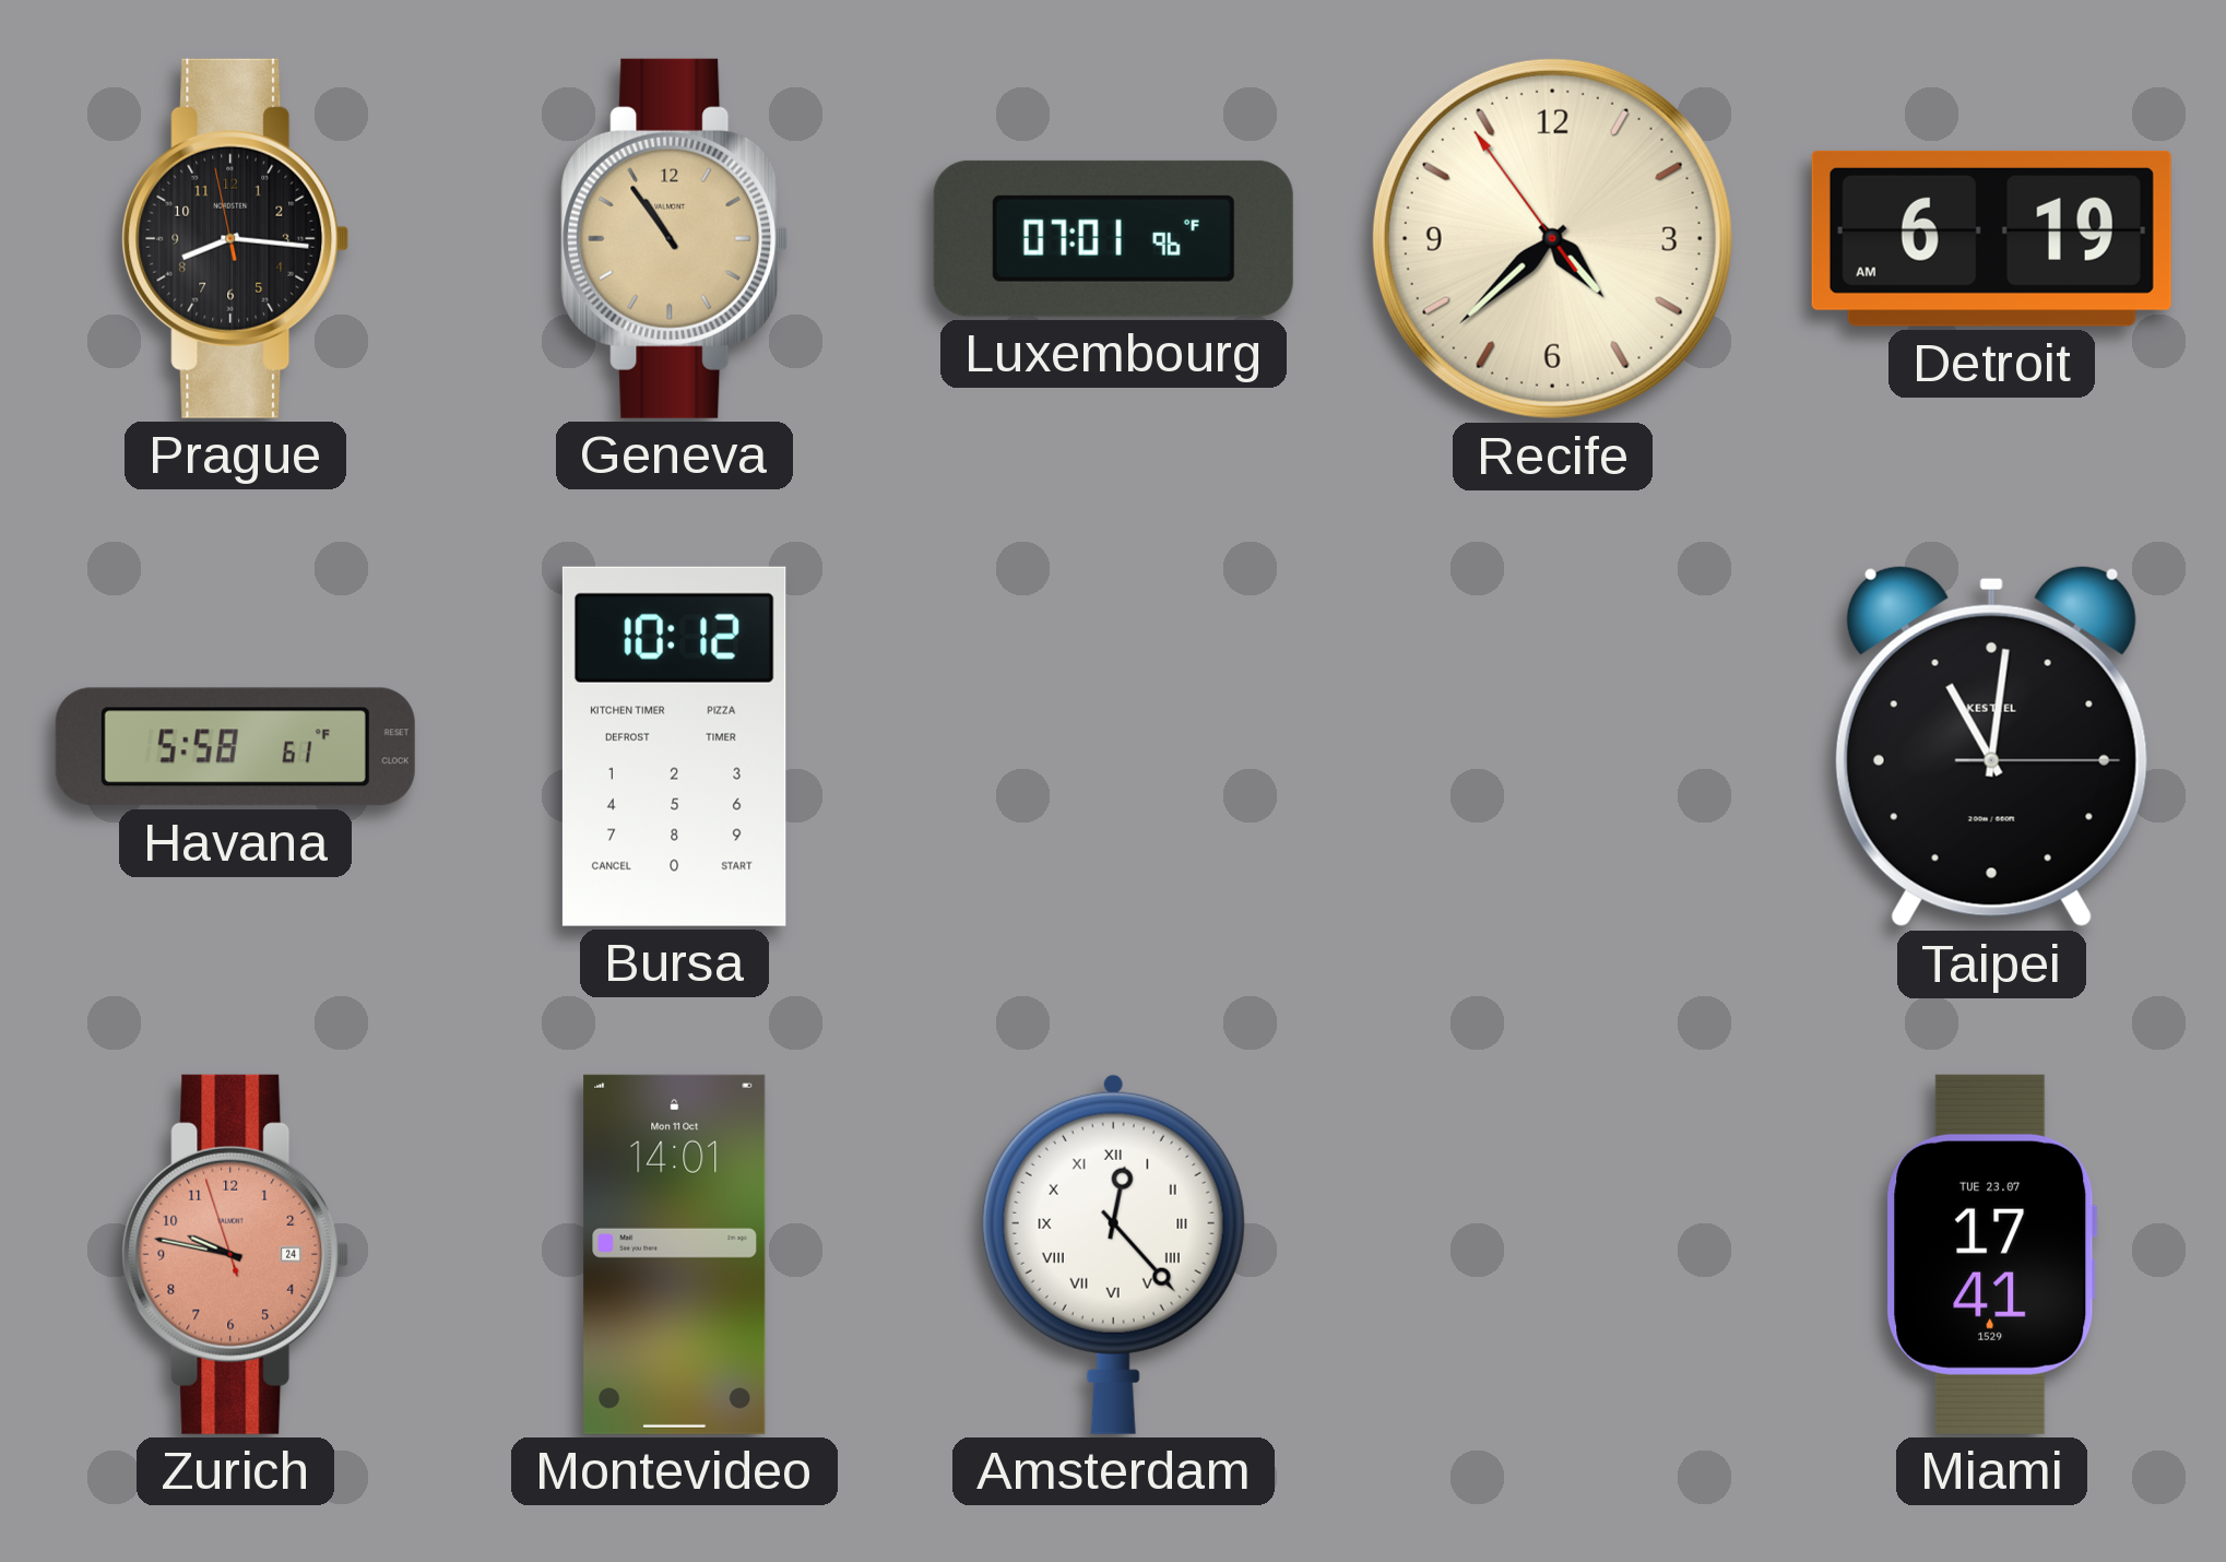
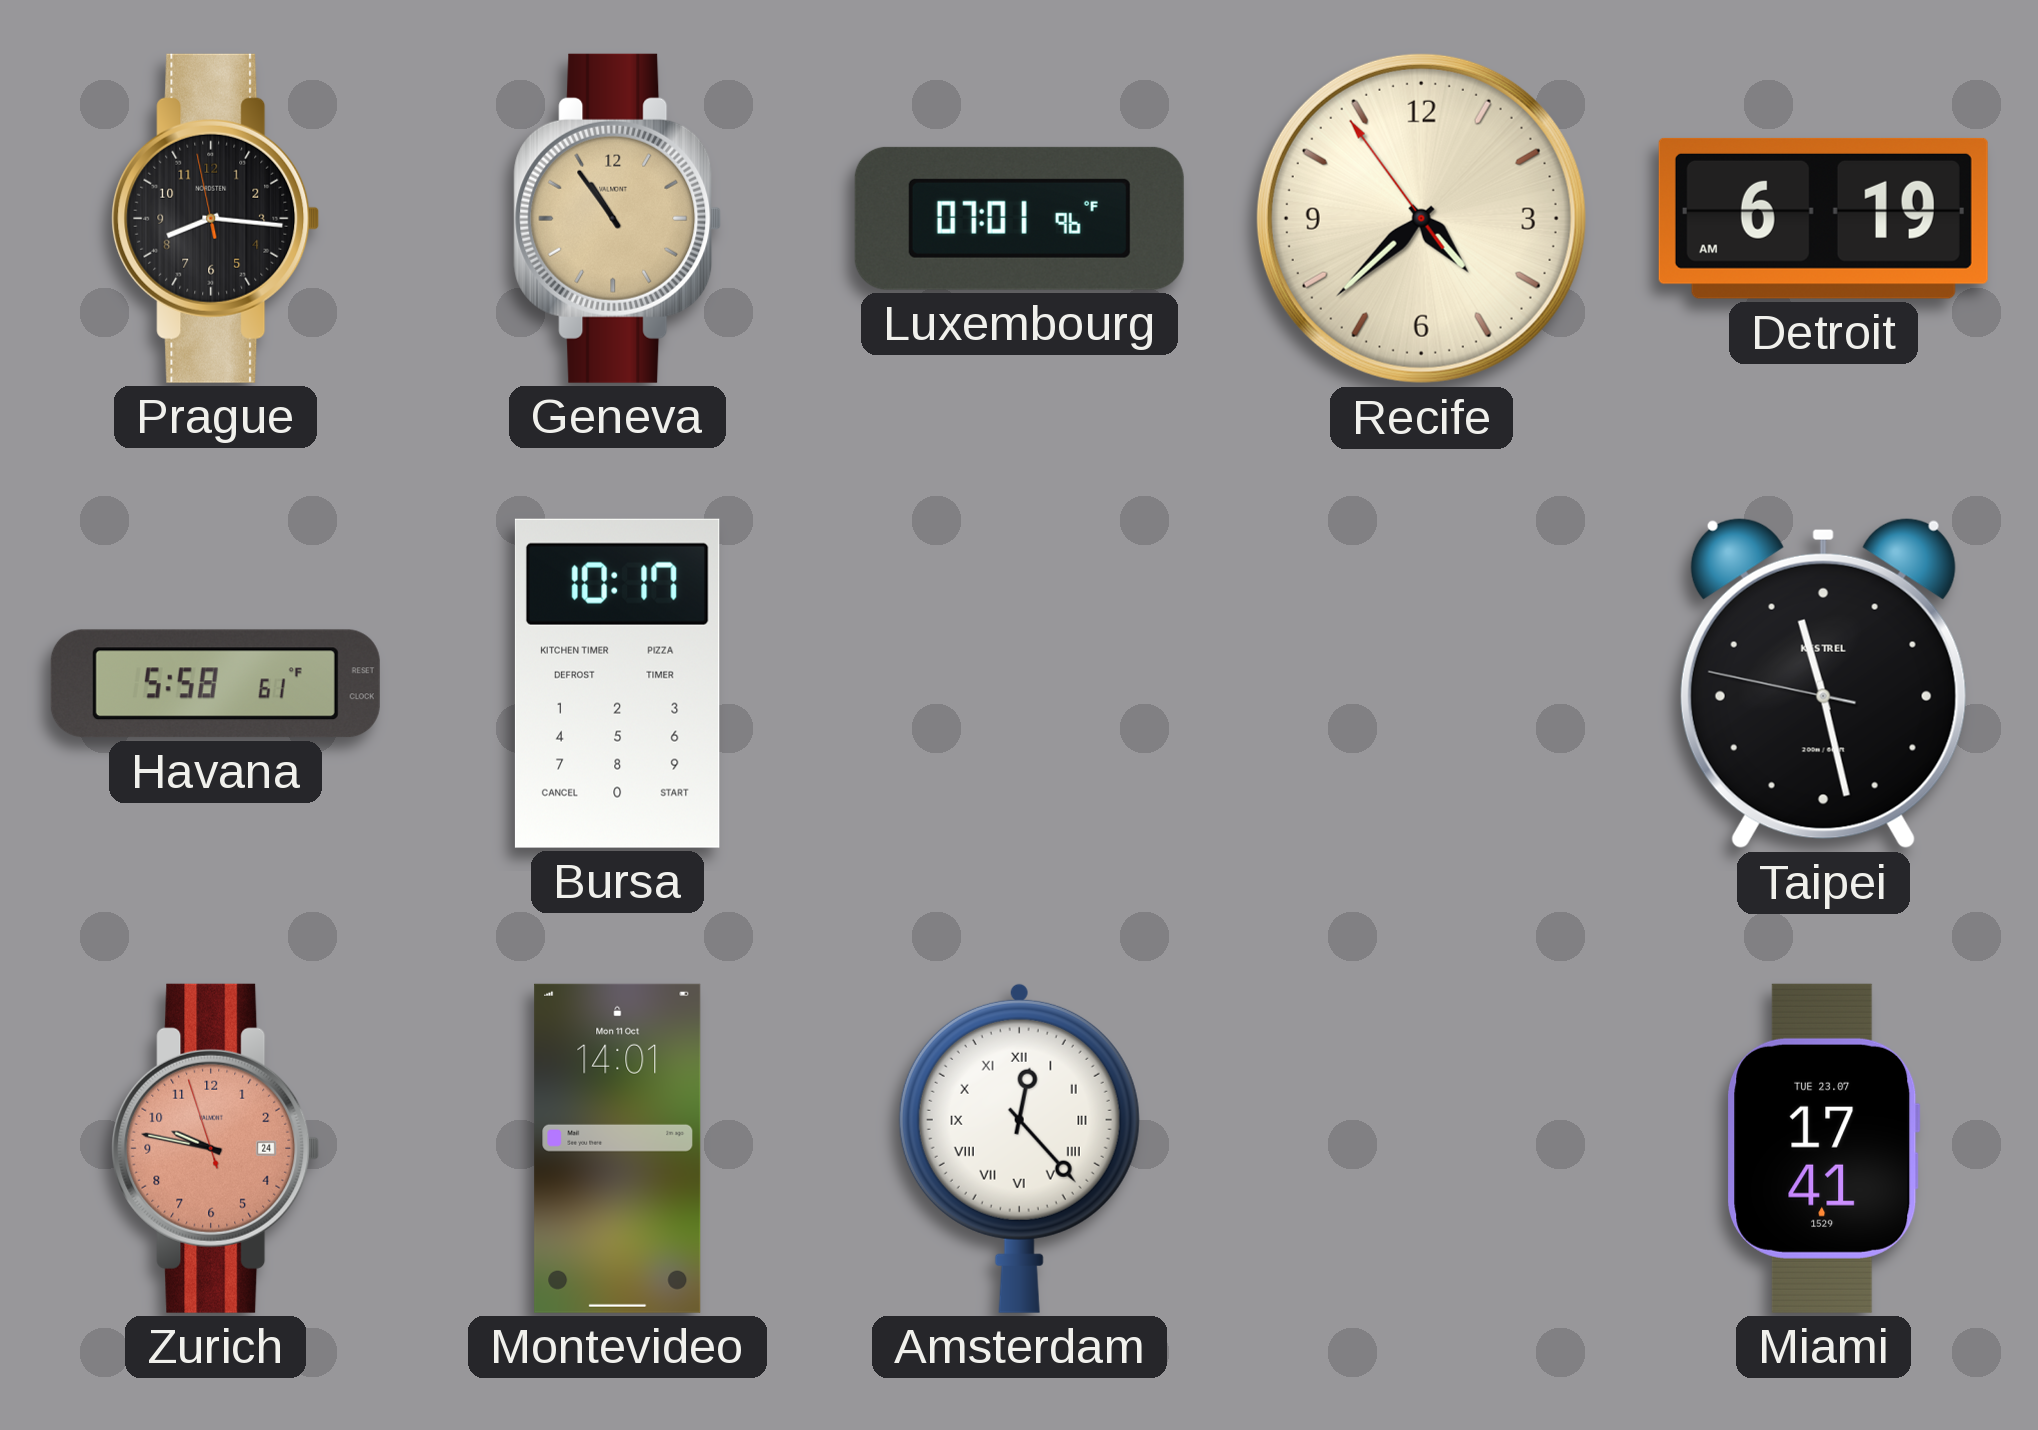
Bursa: 10:12 -> 10:17 (617, 683)
Taipei: 11:01 -> 11:27 (1823, 683)
